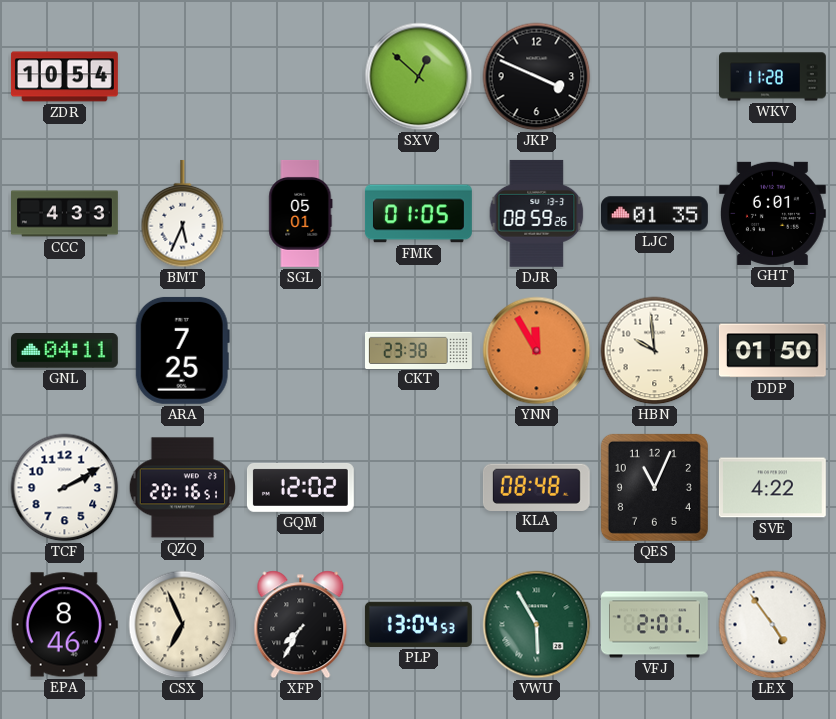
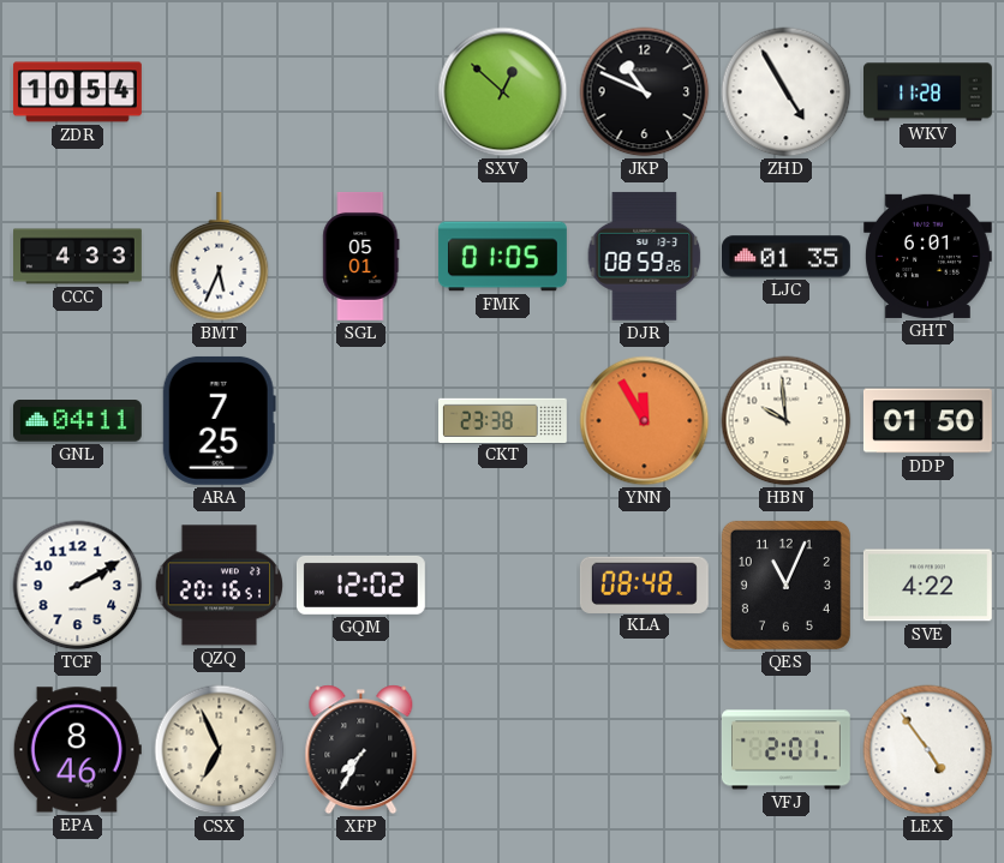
JKP: 3:49 -> 10:49 (645, 92)
ZHD: none -> 4:55 (787, 92)
PLP: 13:04 -> none (418, 624)
VWU: 5:55 -> none (537, 625)
